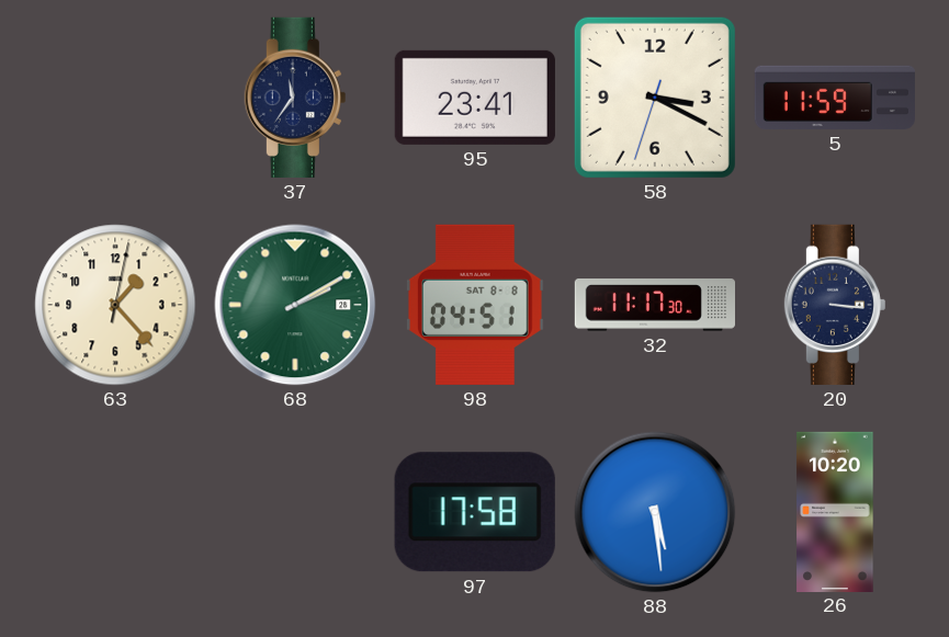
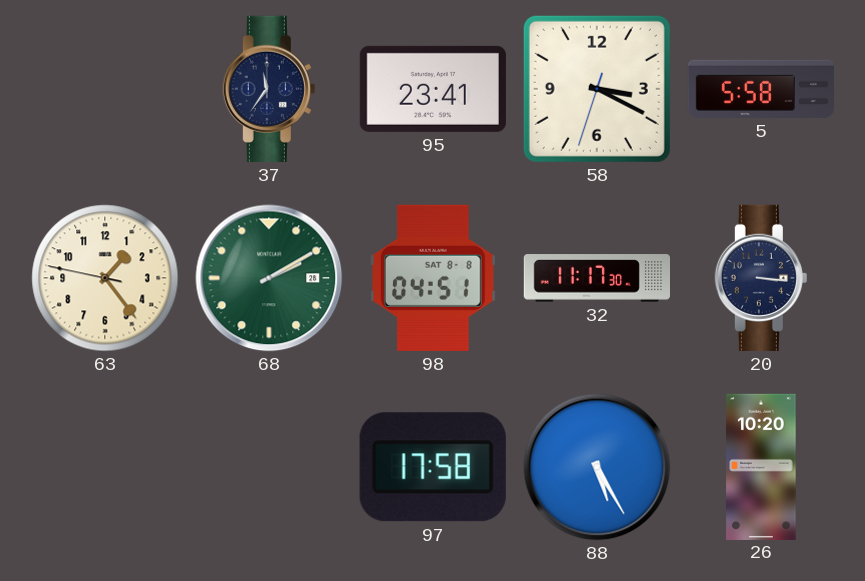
5: 11:59 -> 5:58 (761, 89)
63: 1:23:02 -> 1:23:47 (105, 278)
88: 5:29 -> 5:25 (597, 467)
